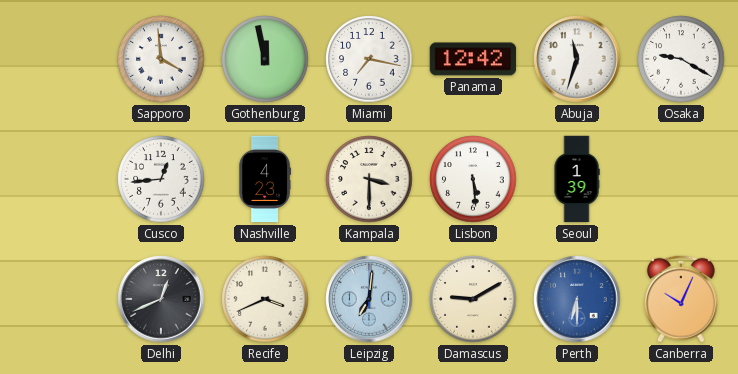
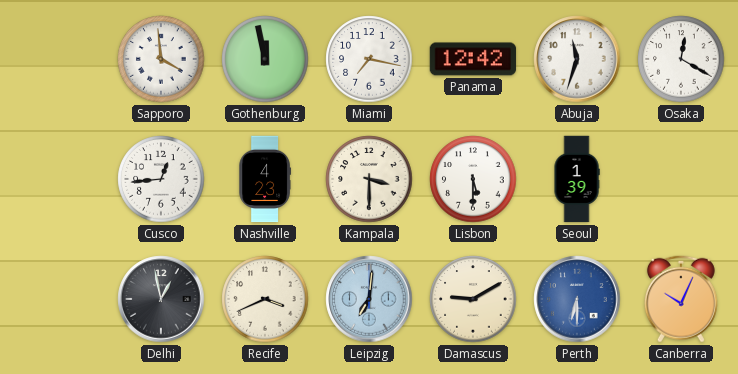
Osaka: 9:20 -> 12:20 (681, 59)
Lisbon: 5:29 -> 5:30 (473, 179)
Delhi: 12:41 -> 12:58 (161, 299)
